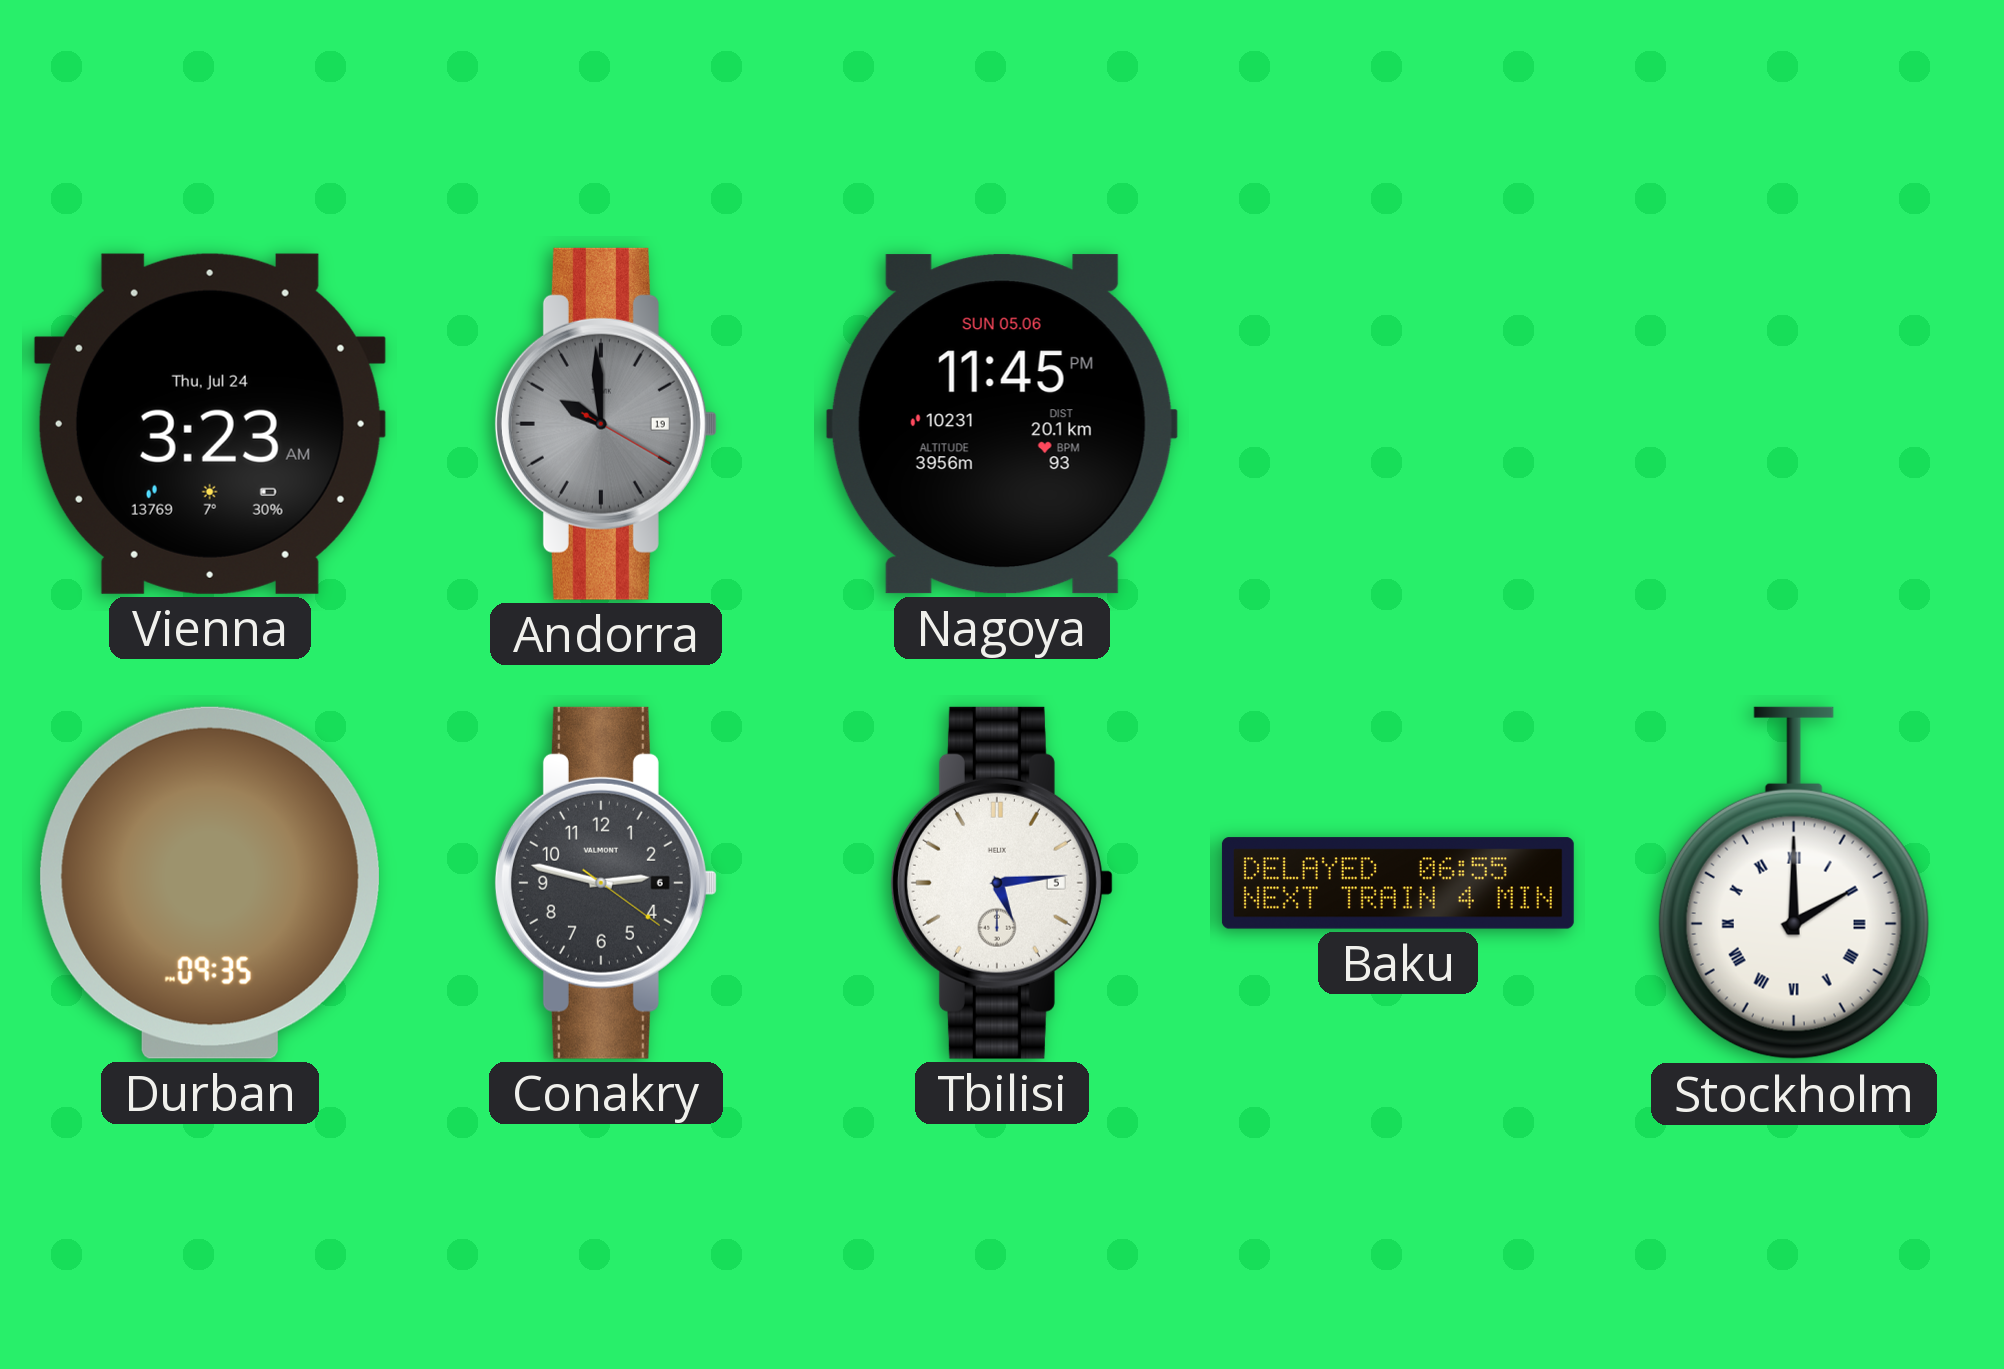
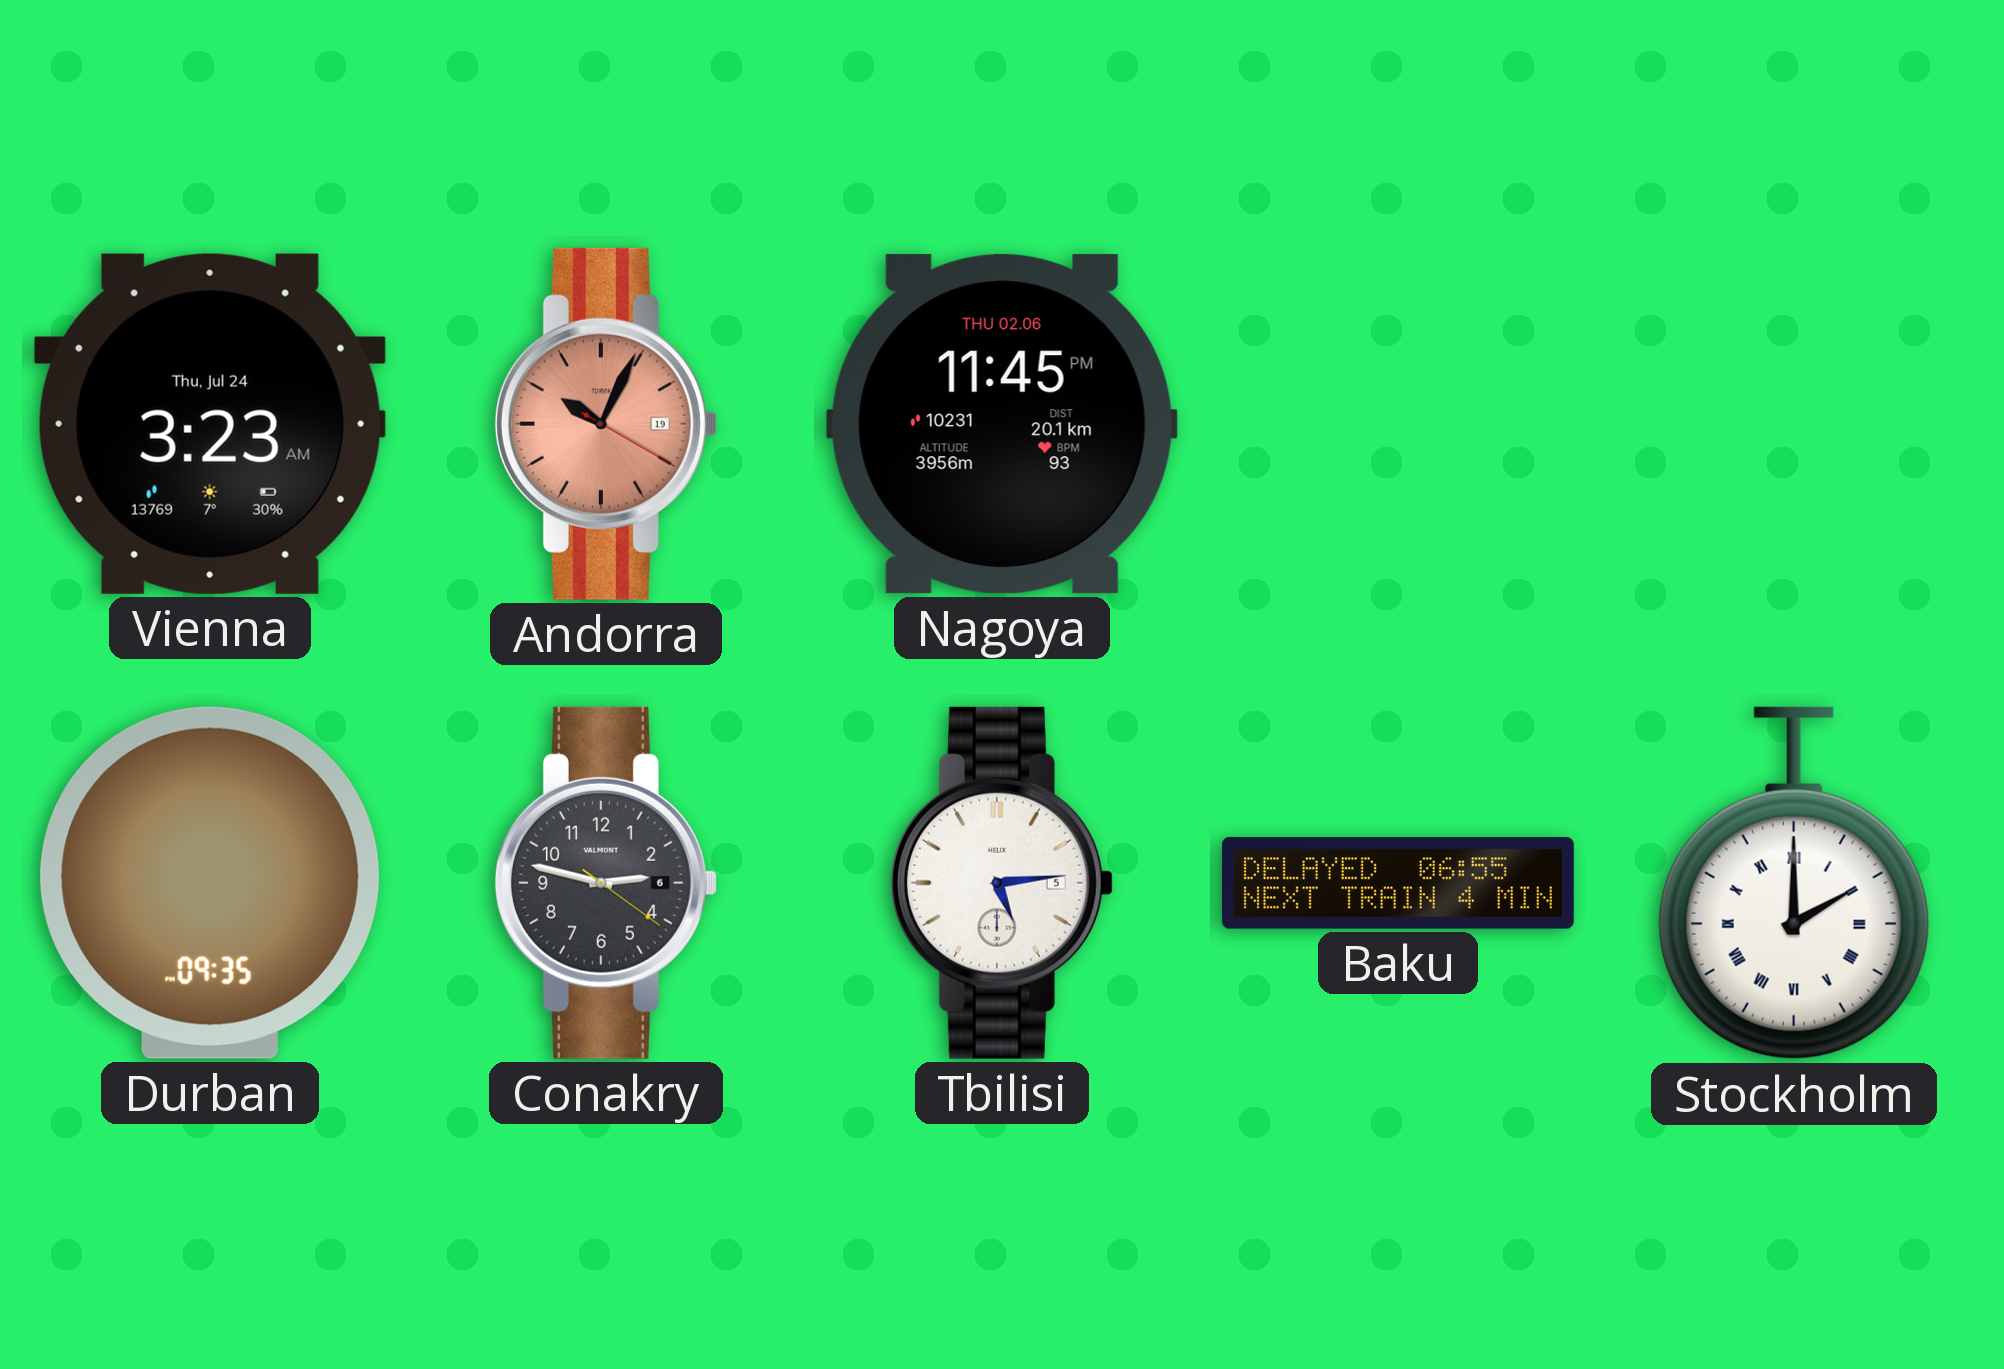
Andorra: 9:59 -> 10:04 (606, 424)
Andorra dial: grey -> salmon (606, 424)
Nagoya date: SUN 05.06 -> THU 02.06 (1002, 424)
